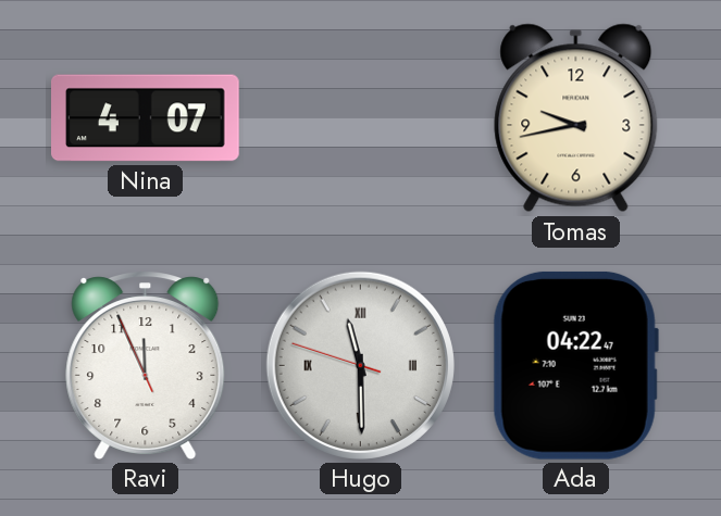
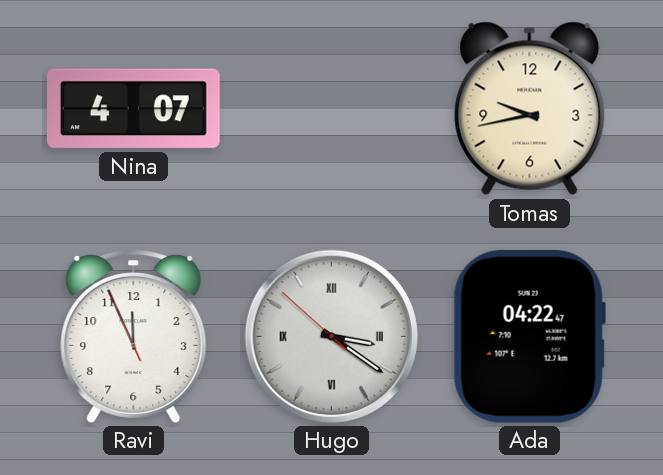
Hugo: 11:29 -> 3:20 (331, 336)
